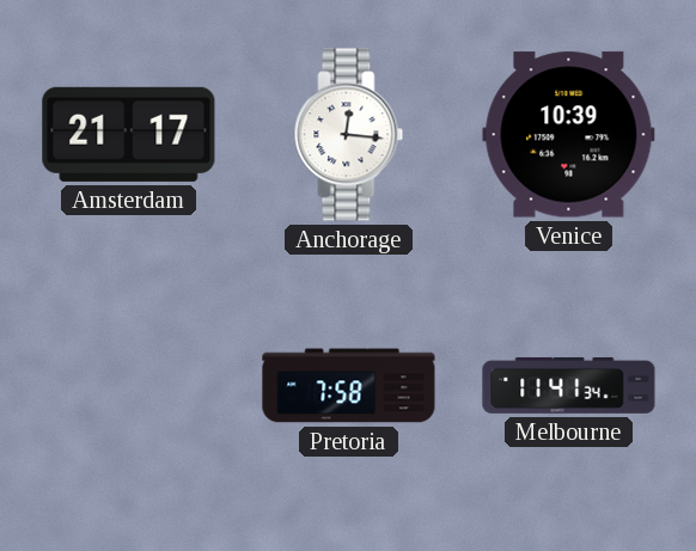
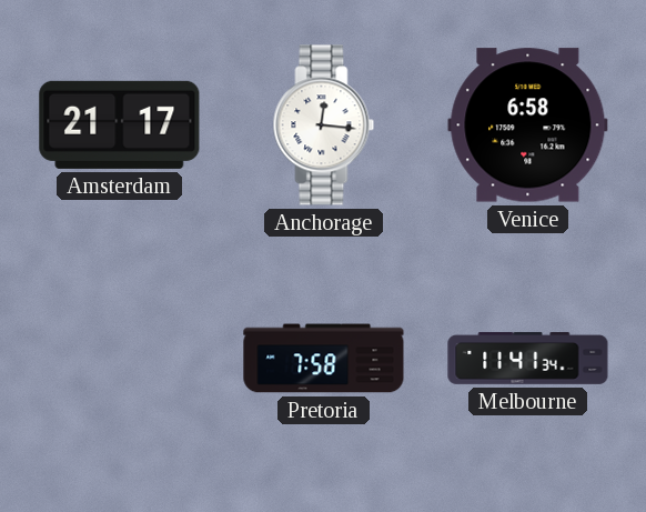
Venice: 10:39 -> 6:58 (528, 126)
